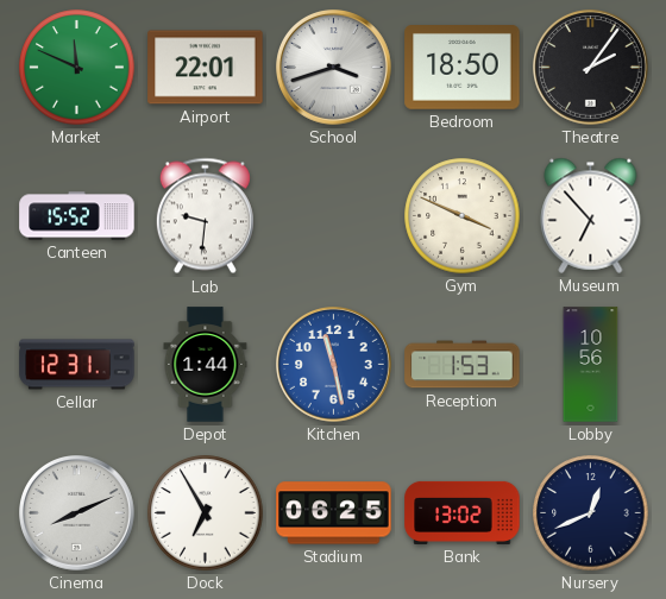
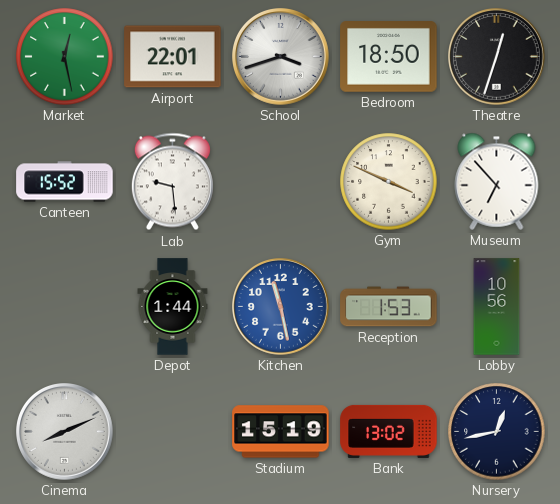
Market: 11:49 -> 12:28 (65, 57)
Theatre: 2:06 -> 12:33 (497, 57)
Lab: 9:31 -> 9:29 (172, 182)
Cellar: 12:31 -> none (77, 365)
Dock: 6:55 -> none (206, 513)
Stadium: 06:25 -> 15:19 (281, 432)
Nursery: 12:41 -> 12:43 (497, 432)
